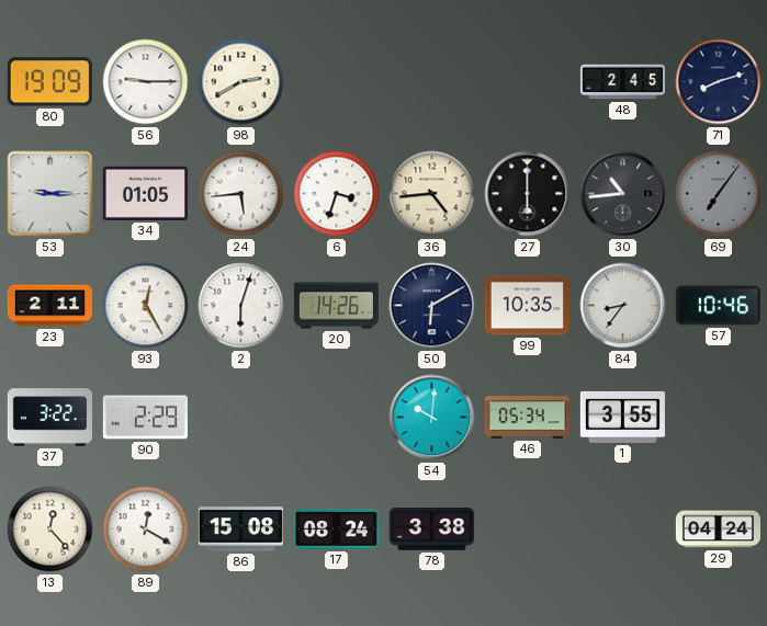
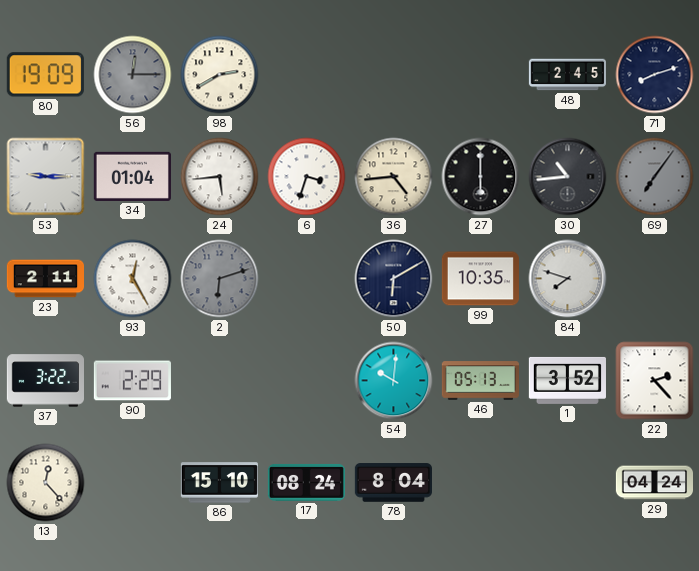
56: 9:15 -> 12:15 (133, 75)
56 dial: white -> grey (133, 75)
34: 01:05 -> 01:04 (132, 176)
2: 6:03 -> 6:12 (220, 279)
2 dial: white -> grey (220, 279)
20: 14:26 -> none (336, 306)
84: 8:36 -> 7:48 (568, 279)
57: 10:46 -> none (718, 306)
46: 05:34 -> 05:13 (480, 381)
1: 3:55 -> 3:52 (567, 380)
22: none -> 2:23 (655, 381)
89: 12:20 -> none (146, 530)
86: 15:08 -> 15:10 (219, 483)
78: 3:38 -> 8:04 (393, 483)
